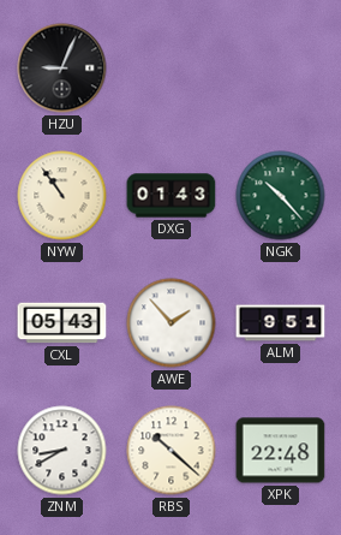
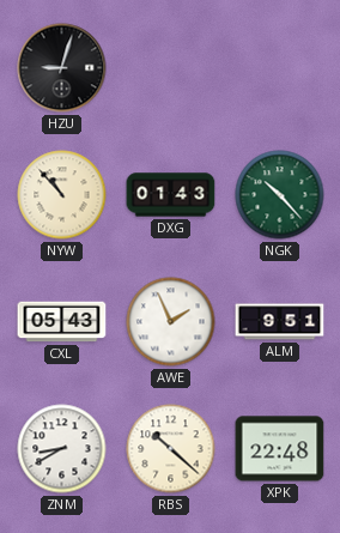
HZU: 9:04 -> 9:03 (62, 68)
NYW: 10:54 -> 10:53 (62, 195)
AWE: 1:53 -> 1:56 (171, 322)
